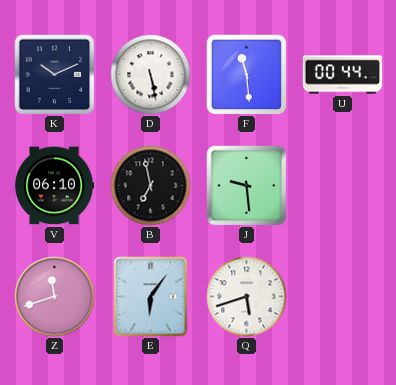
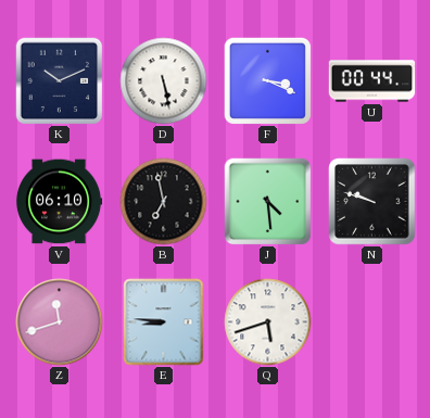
F: 11:29 -> 3:19 (267, 80)
J: 9:29 -> 4:29 (268, 202)
N: none -> 9:48 (372, 202)
E: 6:06 -> 8:46 (164, 322)
